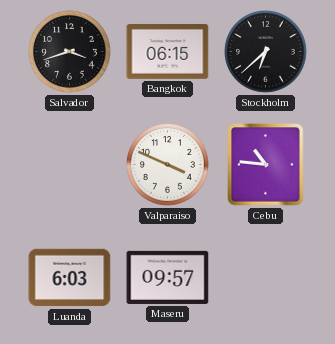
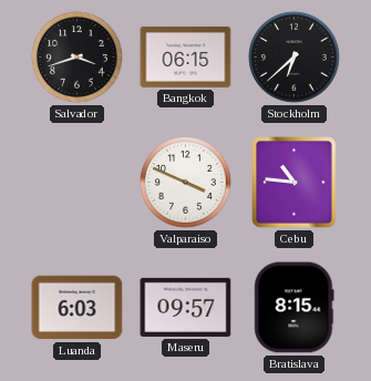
Bratislava: none -> 8:15 (295, 308)
